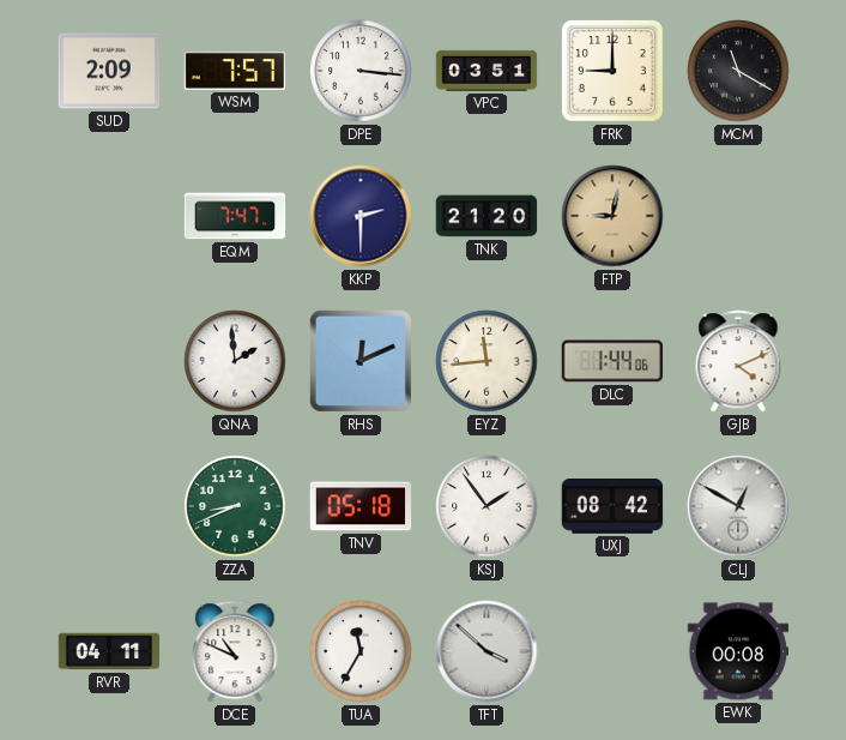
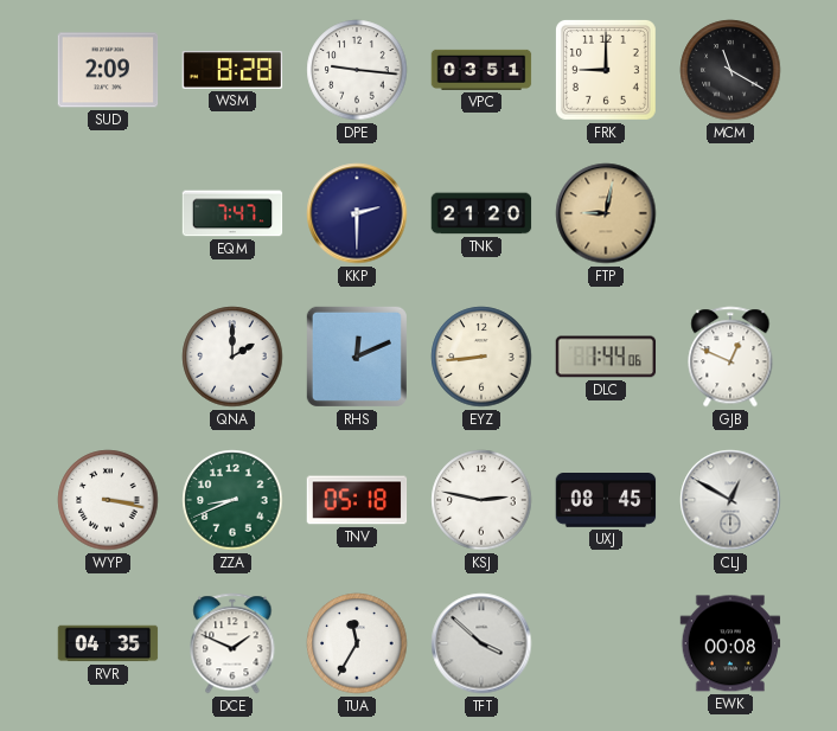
WSM: 7:57 -> 8:28 (232, 70)
DPE: 3:16 -> 9:16 (357, 70)
QNA: 1:59 -> 2:00 (232, 357)
EYZ: 11:44 -> 8:44 (481, 357)
GJB: 4:11 -> 12:49 (730, 357)
WYP: none -> 3:17 (108, 500)
KSJ: 1:54 -> 2:47 (481, 500)
UXJ: 08:42 -> 08:45 (606, 501)
RVR: 04:11 -> 04:35 (108, 643)
DCE: 10:49 -> 1:49 (232, 643)
